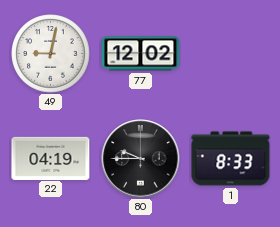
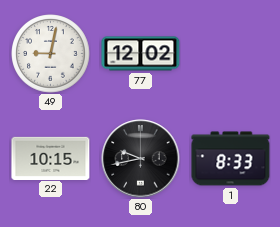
22: 04:19 -> 10:15 (51, 158)
80: 9:45 -> 9:43 (141, 159)
